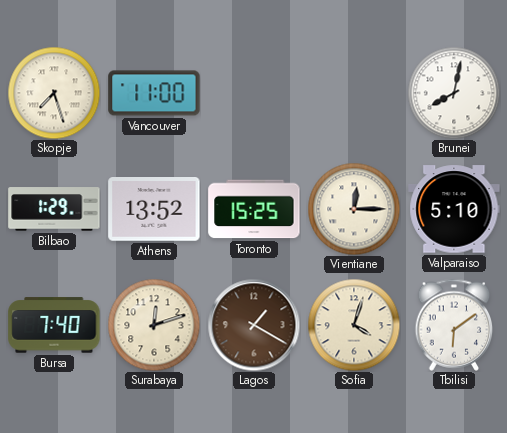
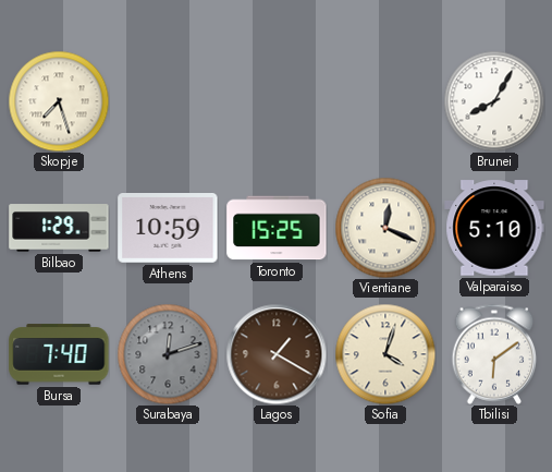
Vancouver: 11:00 -> none (154, 93)
Brunei: 8:02 -> 8:05 (494, 101)
Athens: 13:52 -> 10:59 (168, 229)
Vientiane: 12:15 -> 12:19 (385, 228)
Surabaya dial: cream -> grey (168, 354)
